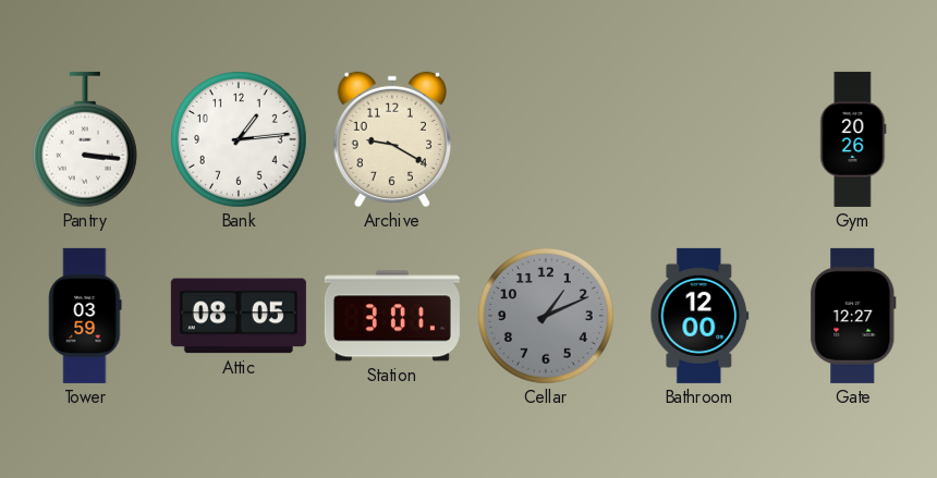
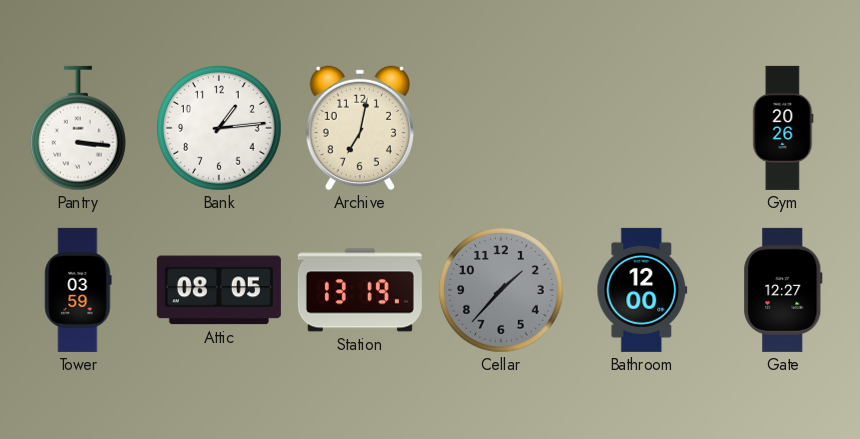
Archive: 9:20 -> 7:02 (360, 128)
Station: 3:01 -> 13:19 (360, 290)
Cellar: 1:11 -> 1:37 (502, 291)
